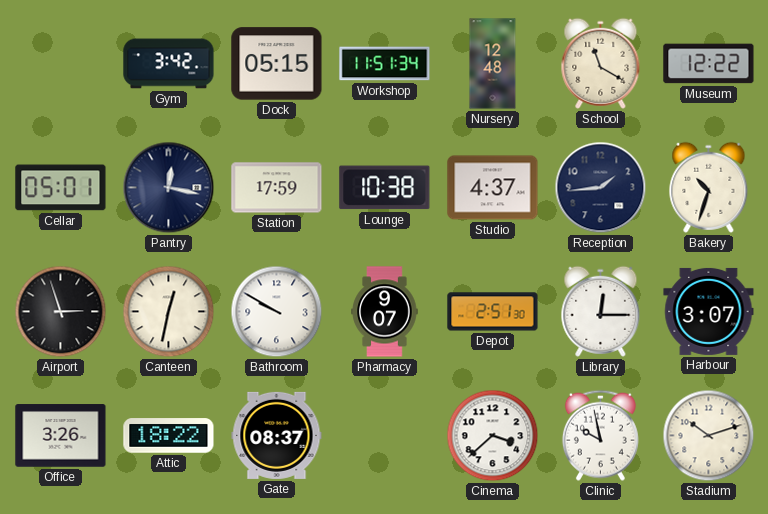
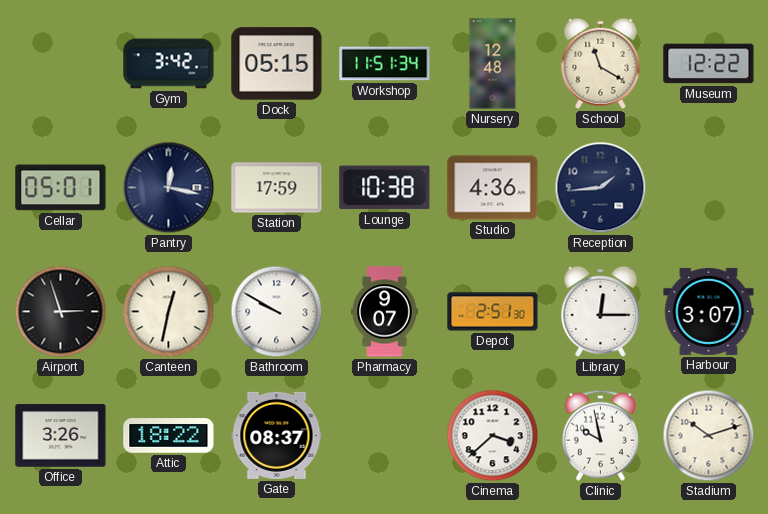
Studio: 4:37 -> 4:36 (493, 188)
Bakery: 10:33 -> none (709, 187)
